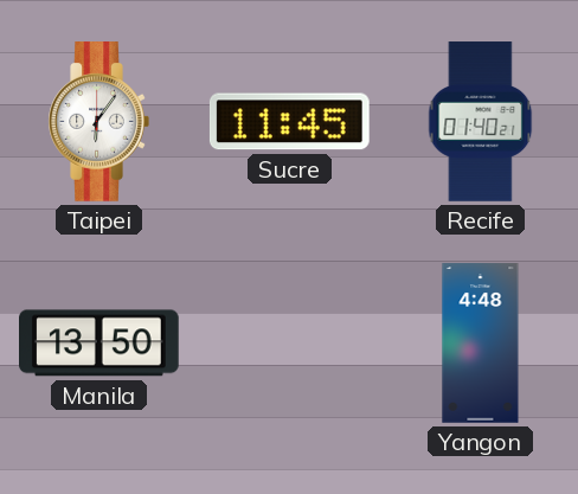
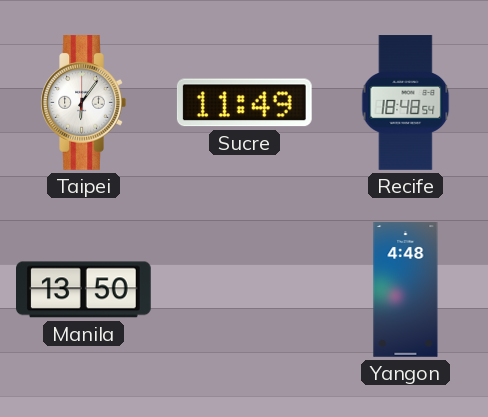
Sucre: 11:45 -> 11:49 (244, 103)
Recife: 01:40 -> 18:48 (406, 103)
